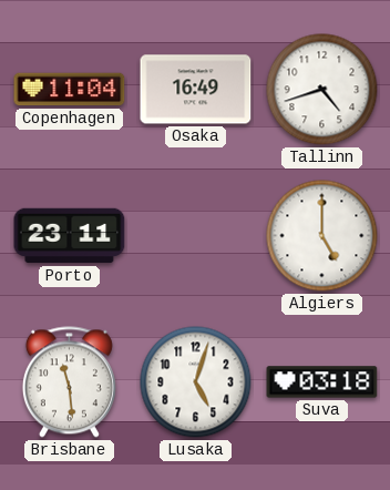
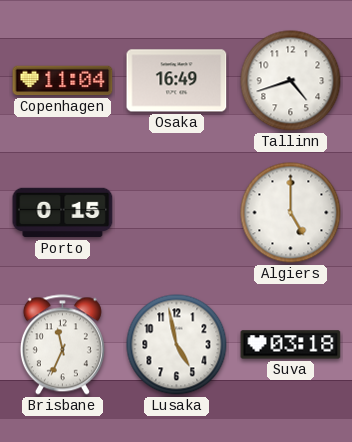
Porto: 23:11 -> 0:15 (63, 213)
Brisbane: 11:29 -> 11:34 (62, 345)
Lusaka: 5:03 -> 4:58 (177, 345)
